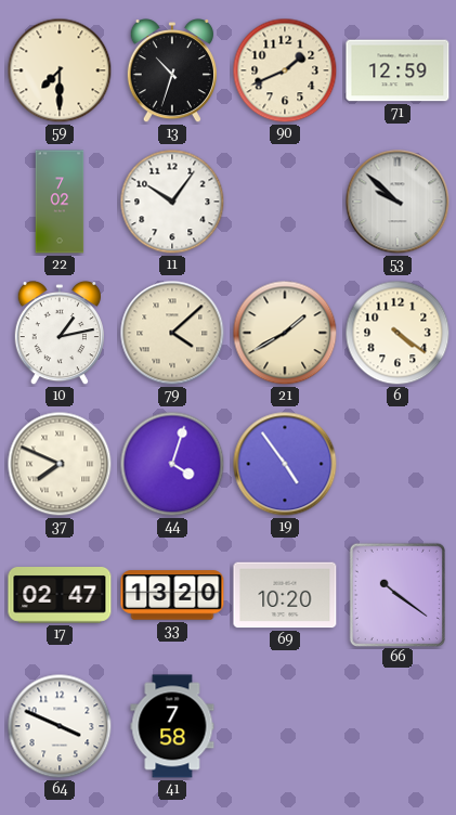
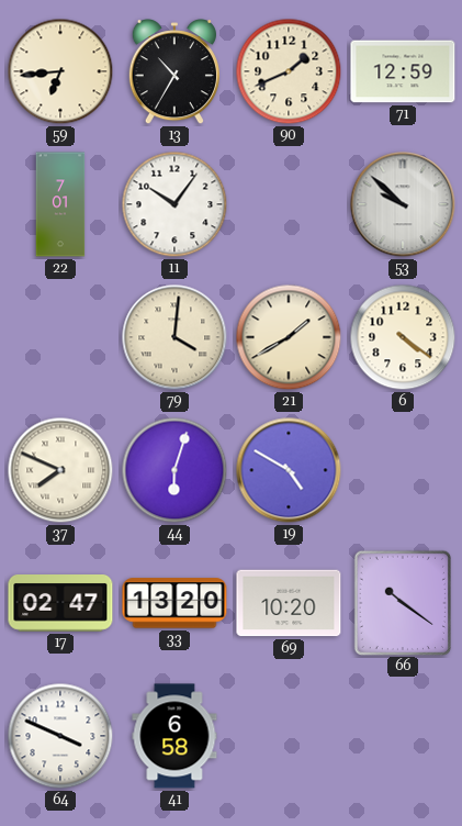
59: 7:30 -> 6:44 (60, 71)
13: 10:33 -> 10:35 (174, 72)
22: 7:02 -> 7:01 (60, 204)
10: 1:13 -> none (60, 334)
79: 4:08 -> 4:01 (174, 337)
44: 4:03 -> 6:03 (174, 470)
19: 4:54 -> 4:50 (289, 470)
41: 7:58 -> 6:58 (174, 736)
